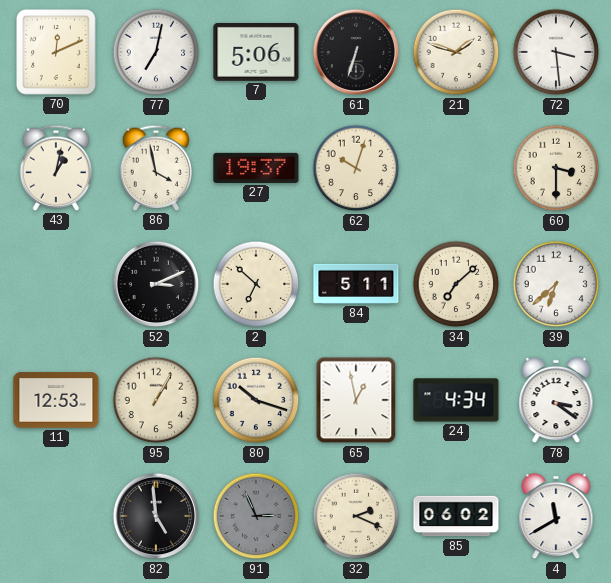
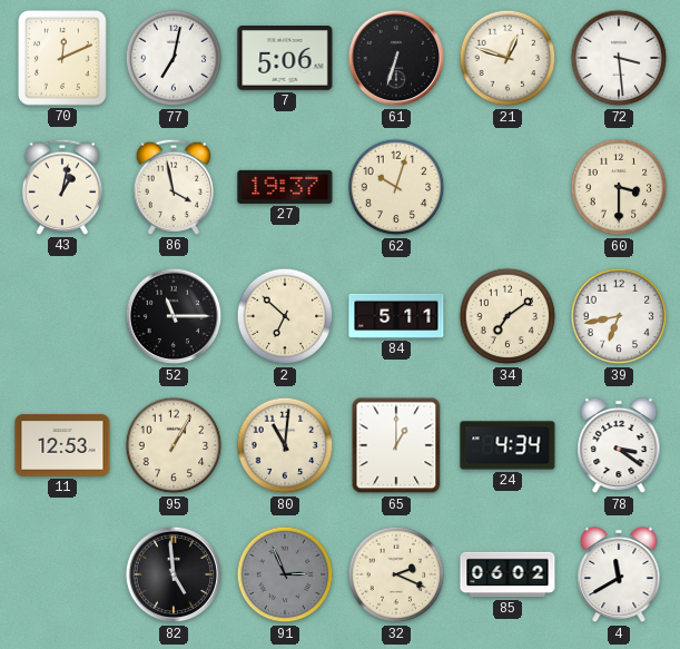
21: 1:48 -> 12:48 (507, 58)
52: 3:11 -> 11:15 (174, 316)
34: 7:08 -> 7:09 (507, 316)
39: 6:38 -> 6:43 (619, 316)
80: 10:18 -> 11:01 (285, 445)
65: 12:58 -> 1:00 (396, 445)
